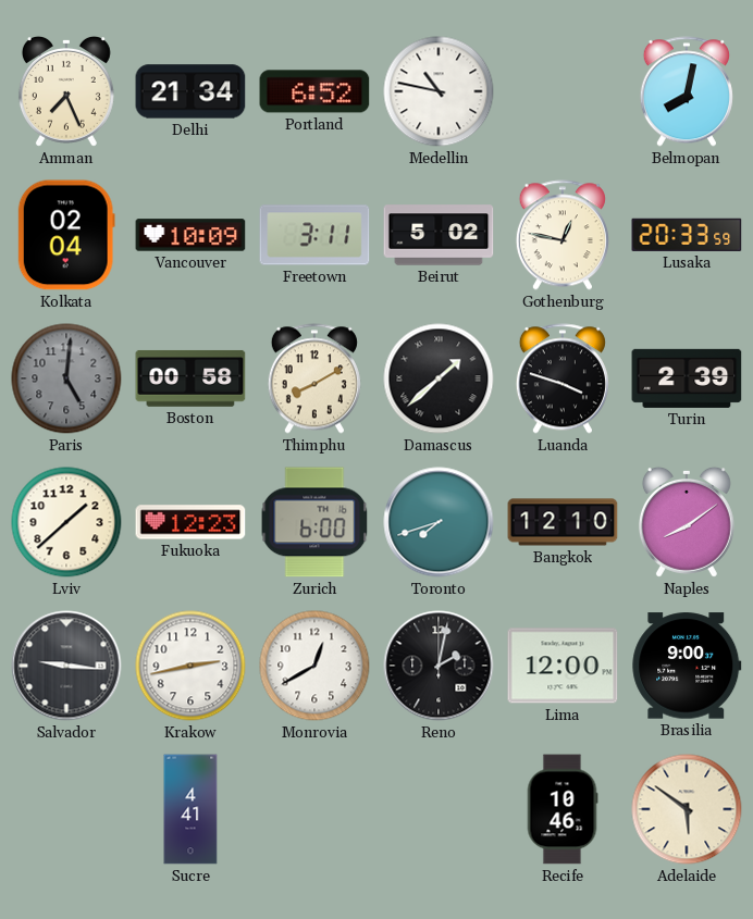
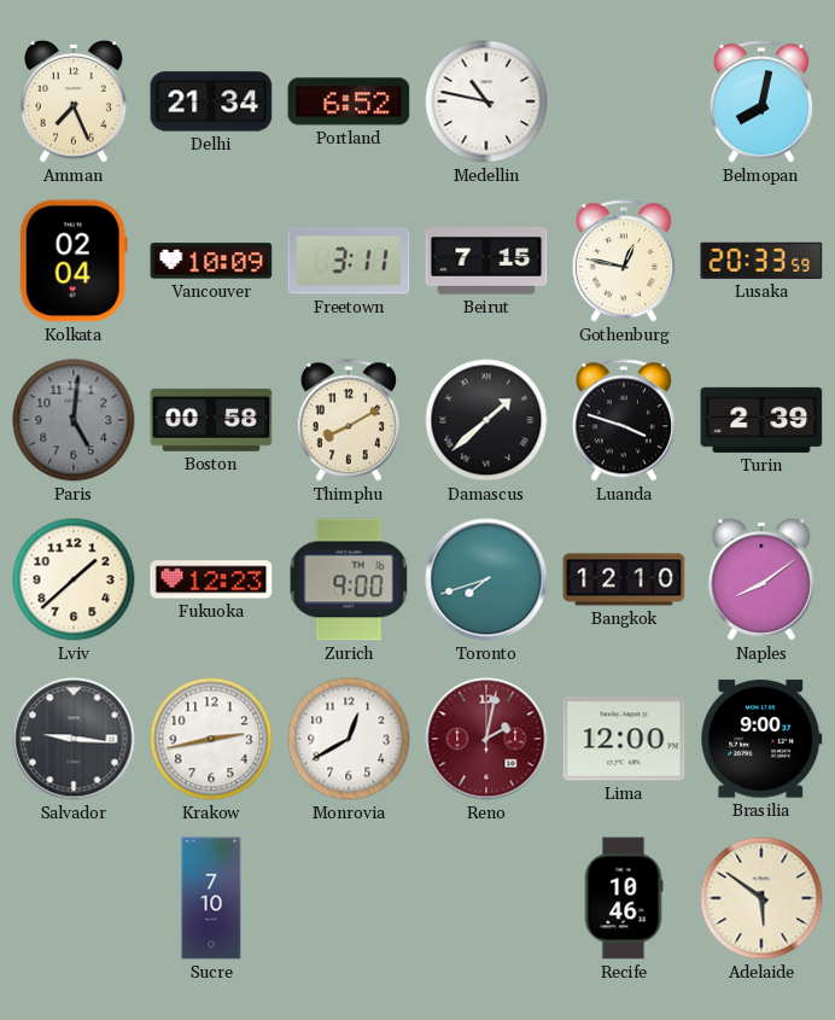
Beirut: 5:02 -> 7:15 (486, 261)
Zurich: 6:00 -> 9:00 (349, 579)
Reno dial: black -> burgundy (486, 739)
Sucre: 4:41 -> 7:10 (211, 898)
